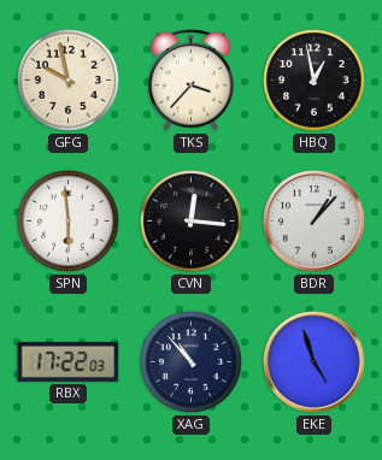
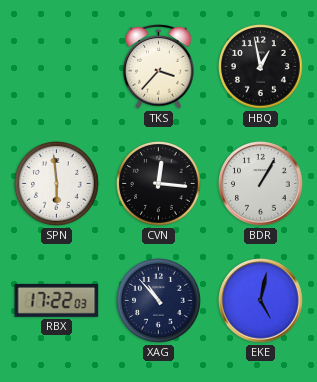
GFG: 9:58 -> none (69, 81)
BDR: 1:07 -> 1:05 (261, 184)
EKE: 4:57 -> 5:02 (261, 301)
